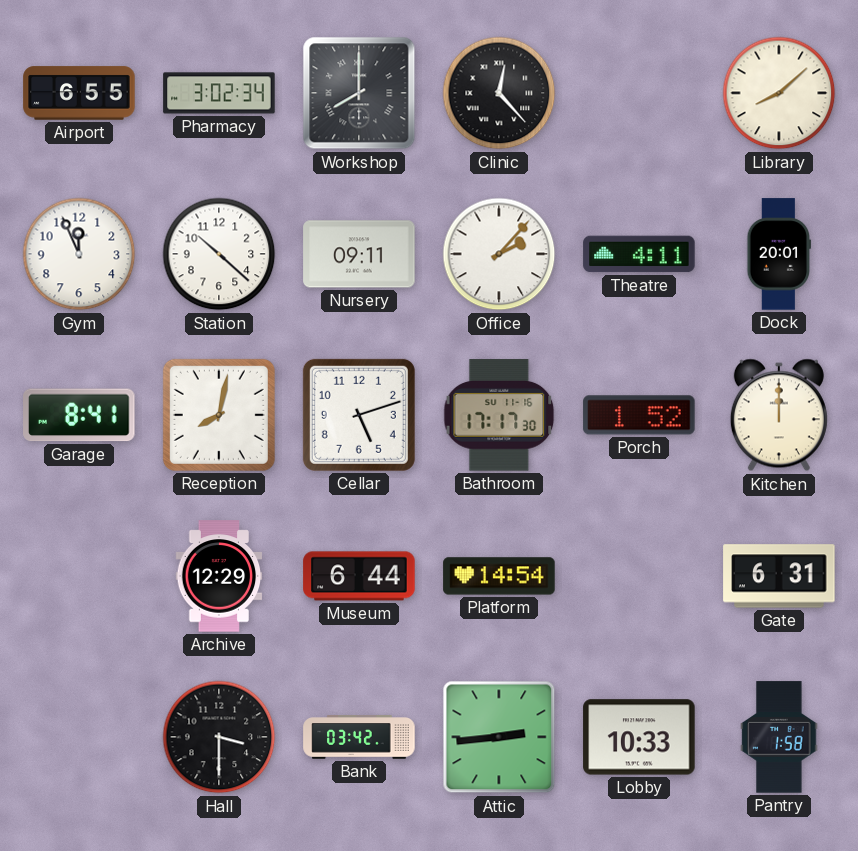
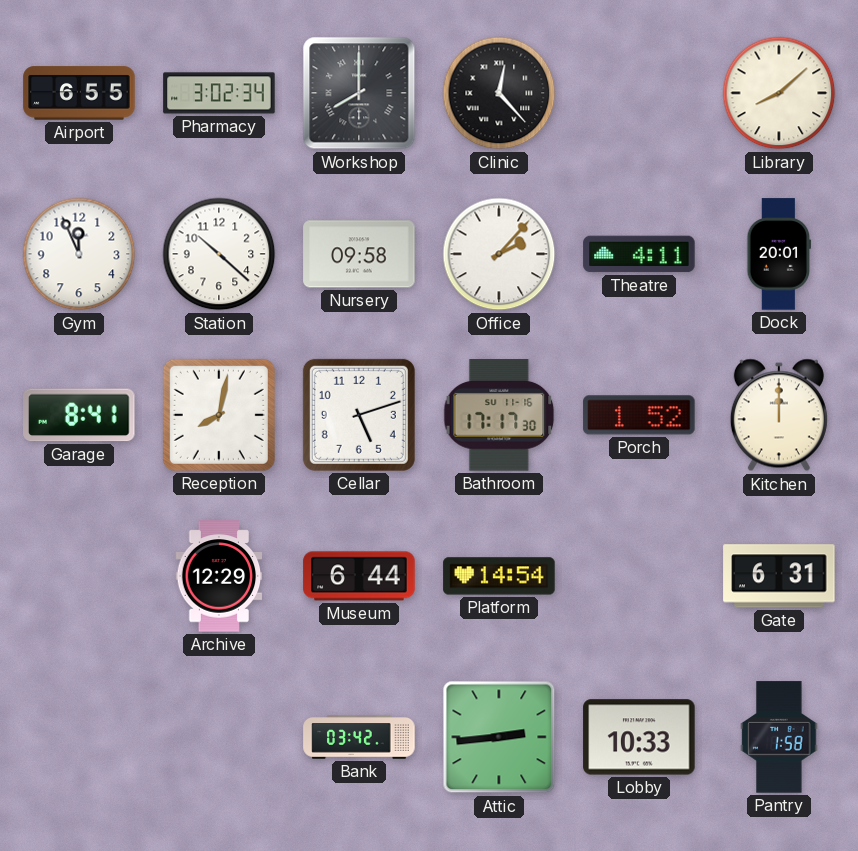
Nursery: 09:11 -> 09:58 (359, 254)
Hall: 3:30 -> none (219, 737)
